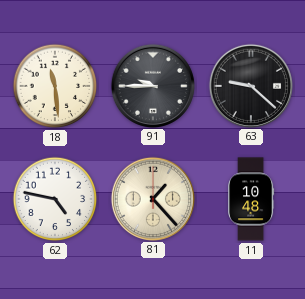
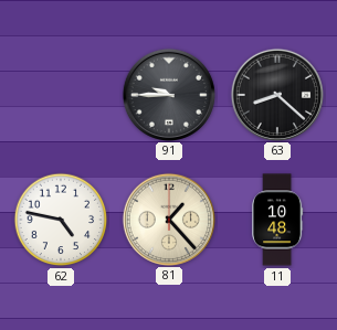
18: 11:29 -> none (55, 86)
63: 9:22 -> 8:22 (276, 94)
